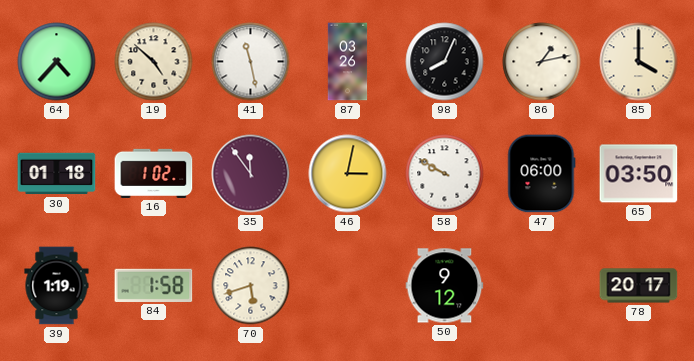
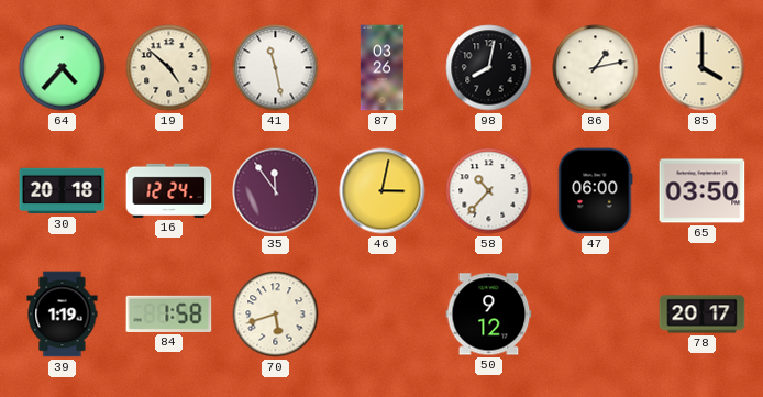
98: 8:04 -> 8:02 (489, 68)
30: 01:18 -> 20:18 (63, 191)
16: 1:02 -> 12:24 (169, 190)
58: 9:50 -> 10:37 (489, 191)
